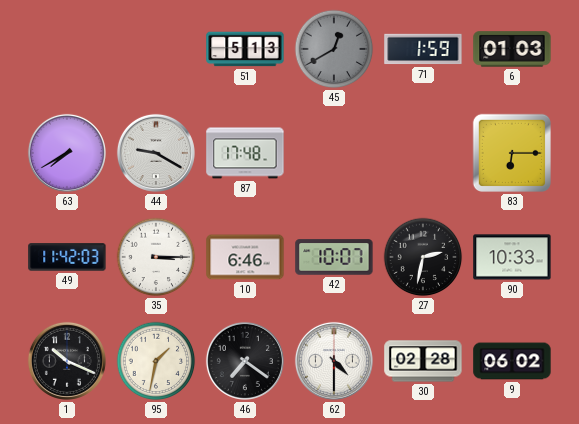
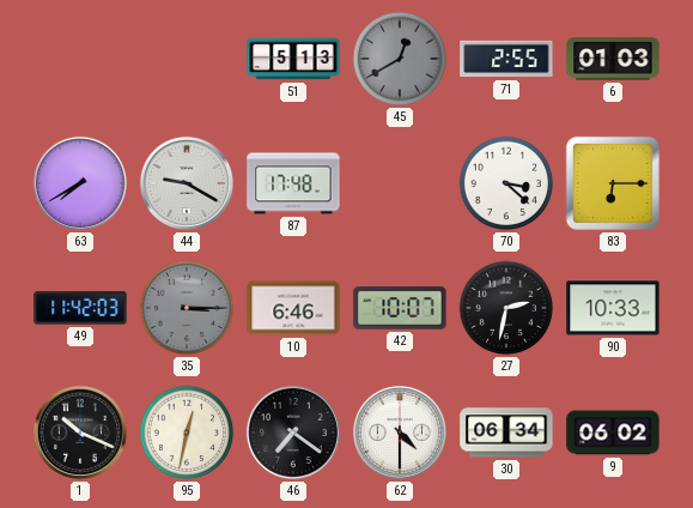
71: 1:59 -> 2:55 (506, 59)
70: none -> 3:22 (506, 183)
35 dial: white -> grey (187, 308)
95: 1:32 -> 12:32 (187, 433)
30: 02:28 -> 06:34 (506, 433)
